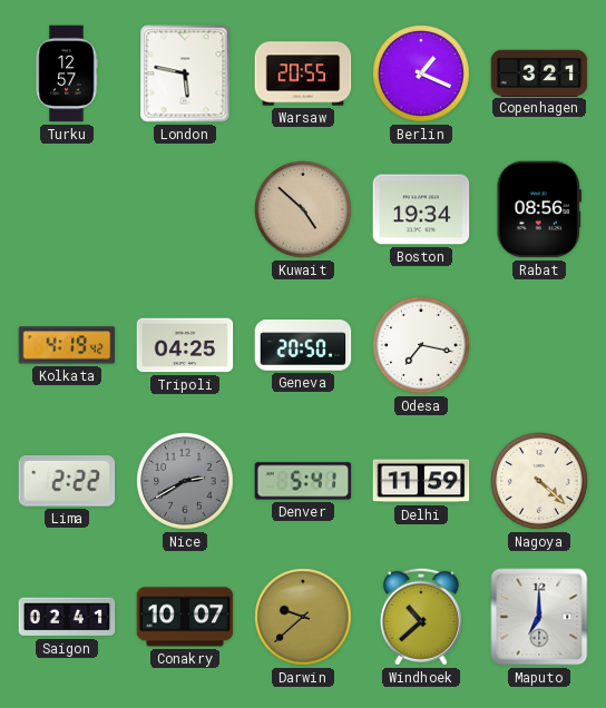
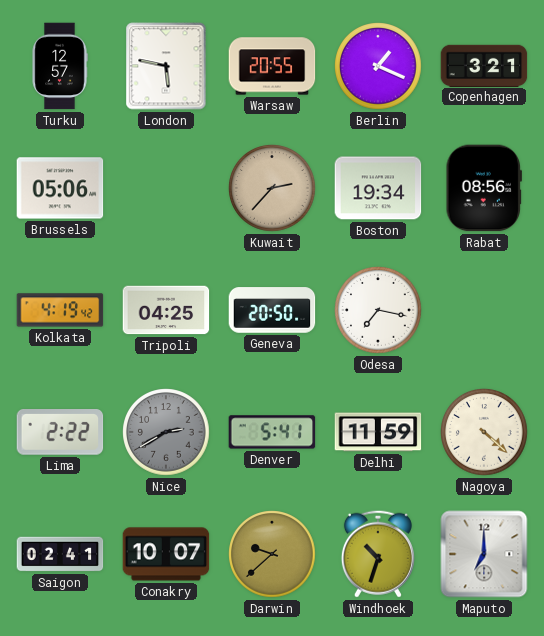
Brussels: none -> 05:06 (60, 188)
Kuwait: 4:52 -> 2:37 (272, 188)
Windhoek: 10:38 -> 10:33 (378, 554)
